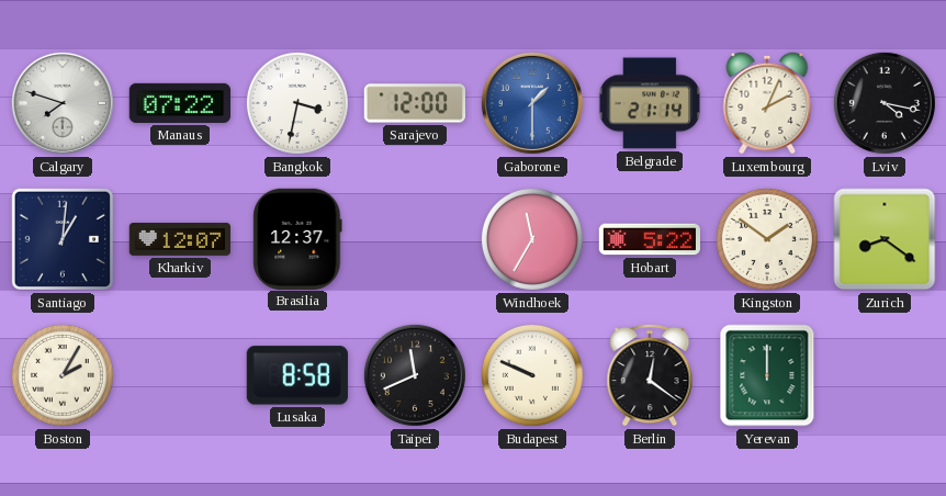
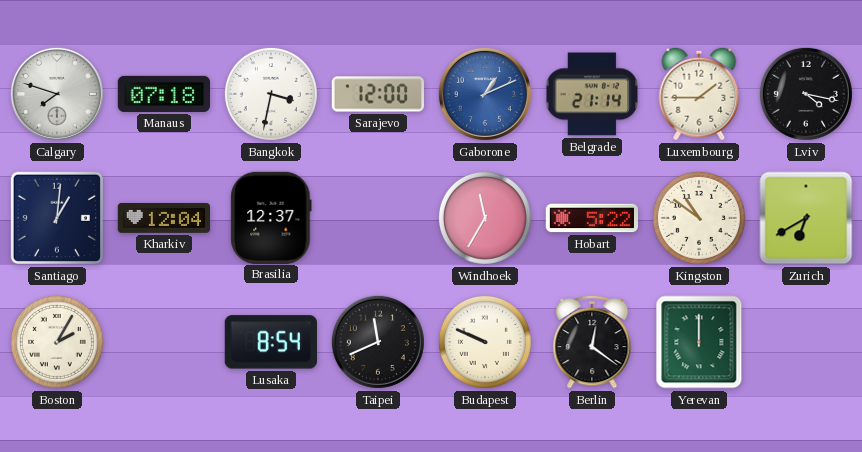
Manaus: 07:22 -> 07:18 (163, 94)
Gaborone: 1:30 -> 1:11 (485, 94)
Luxembourg: 2:04 -> 1:45 (699, 94)
Kharkiv: 12:07 -> 12:04 (163, 218)
Kingston: 1:51 -> 10:51 (699, 218)
Zurich: 8:21 -> 6:40 (806, 218)
Lusaka: 8:58 -> 8:54 (271, 342)
